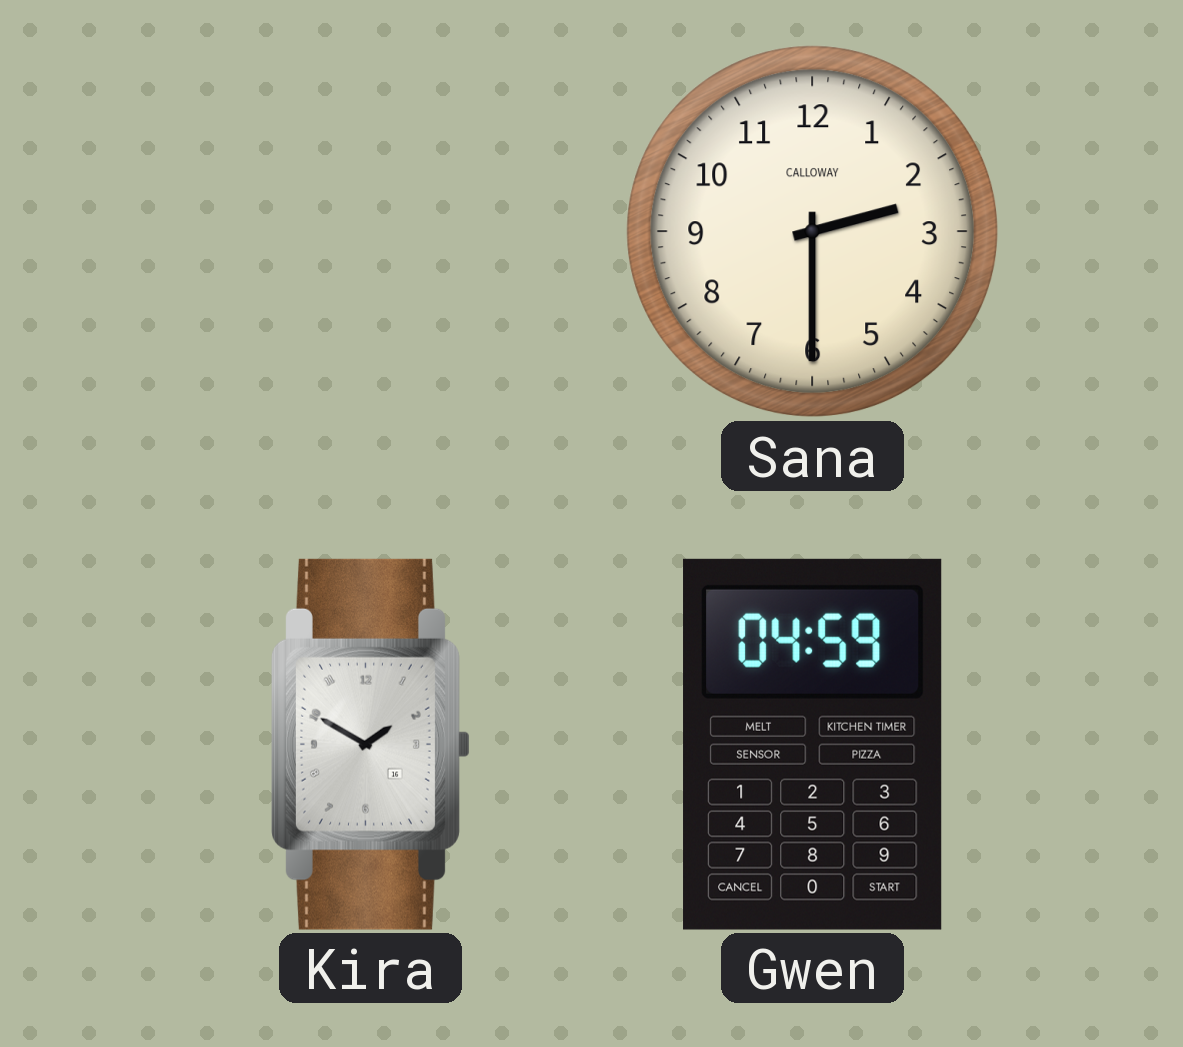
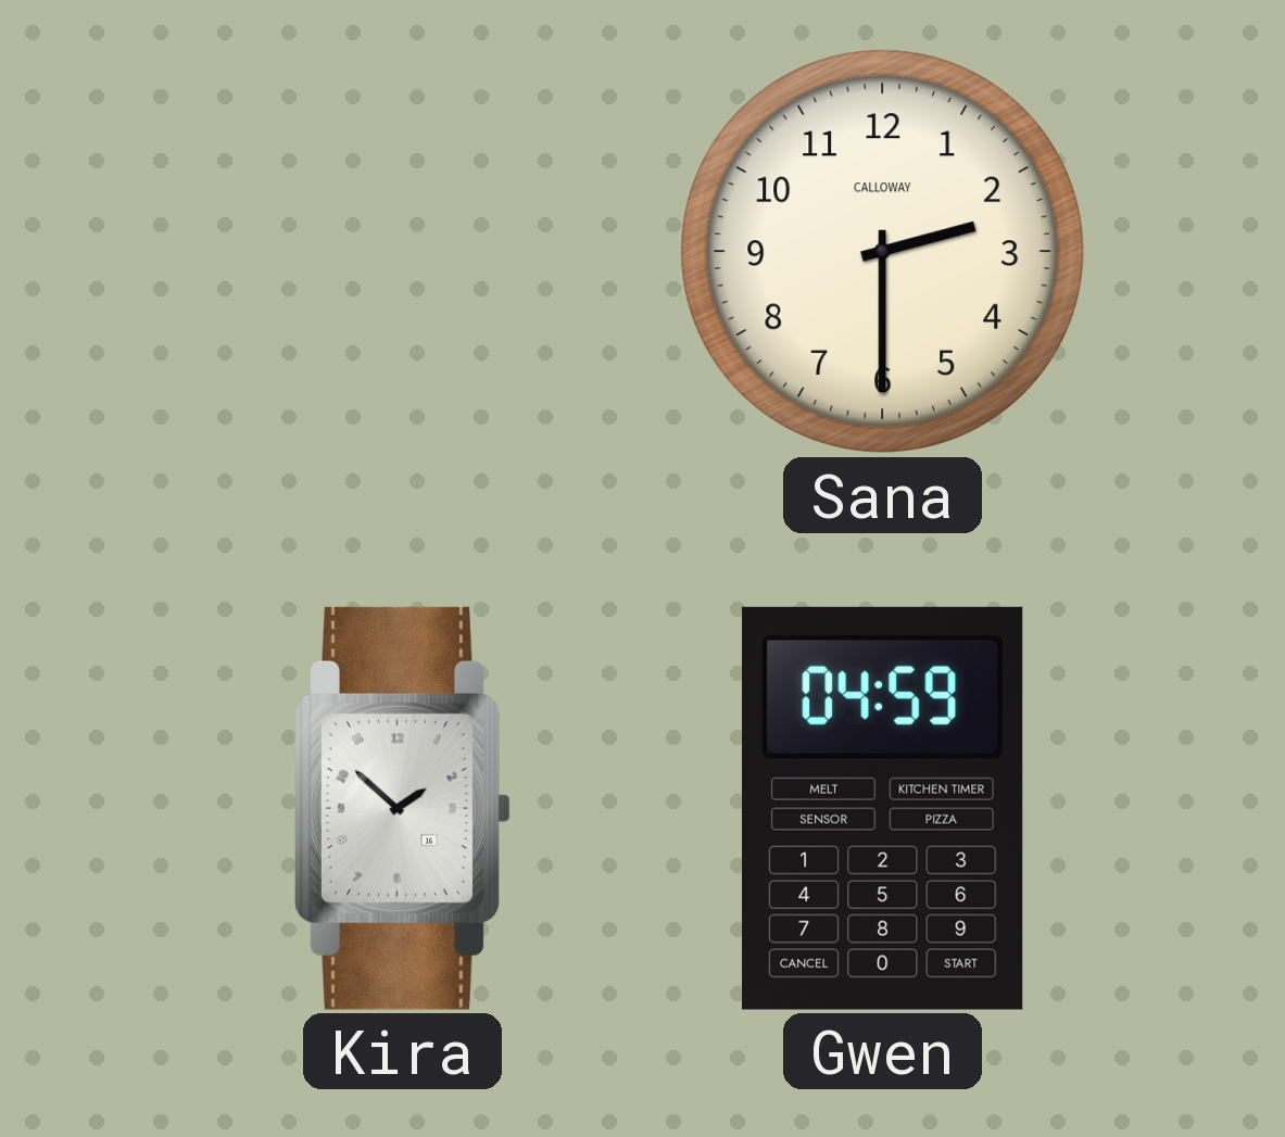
Kira: 1:50 -> 1:52 (403, 808)
